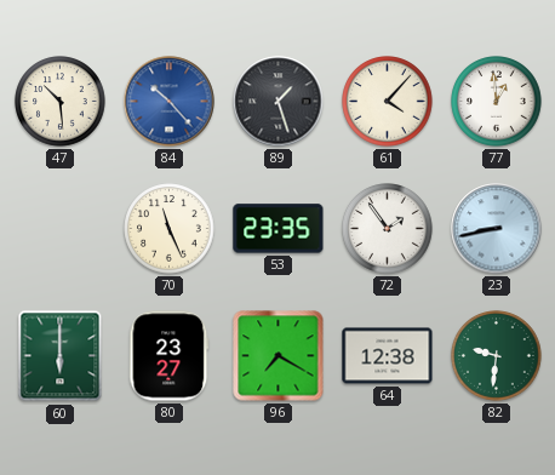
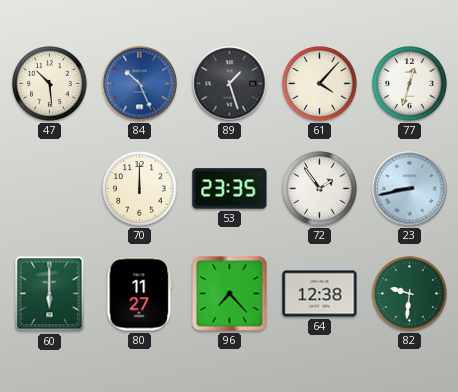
84: 10:23 -> 10:26 (140, 84)
77: 12:59 -> 12:33 (410, 84)
70: 11:26 -> 12:00 (140, 189)
80: 23:27 -> 11:27 (140, 294)
96: 7:20 -> 7:23 (230, 294)
